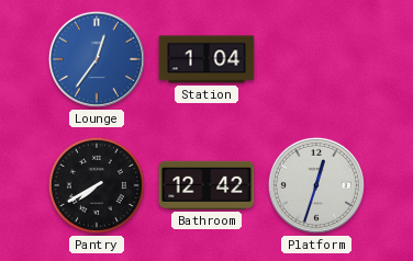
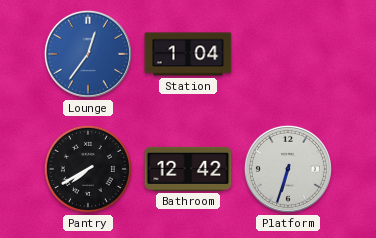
Platform: 12:33 -> 6:33 (288, 169)
